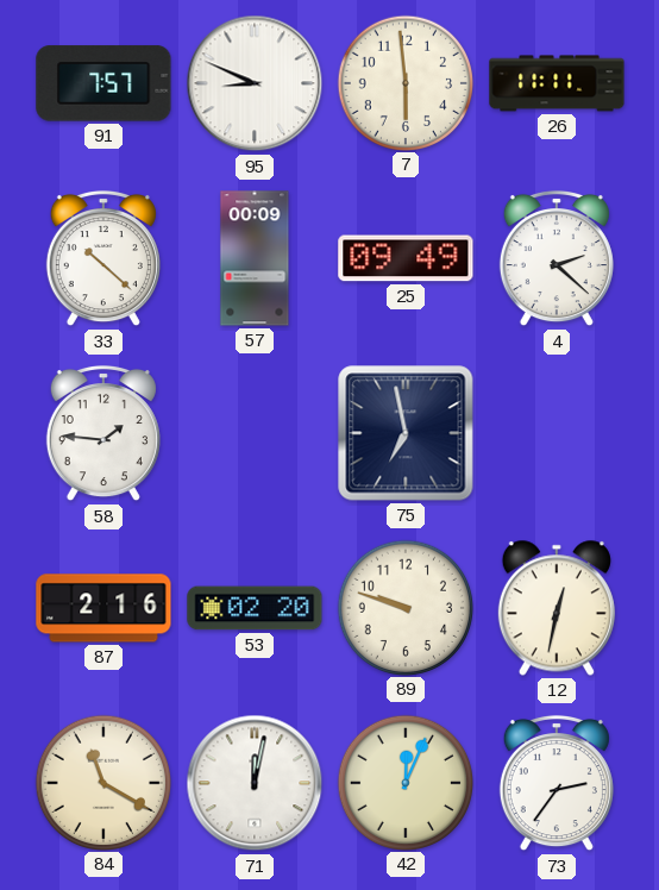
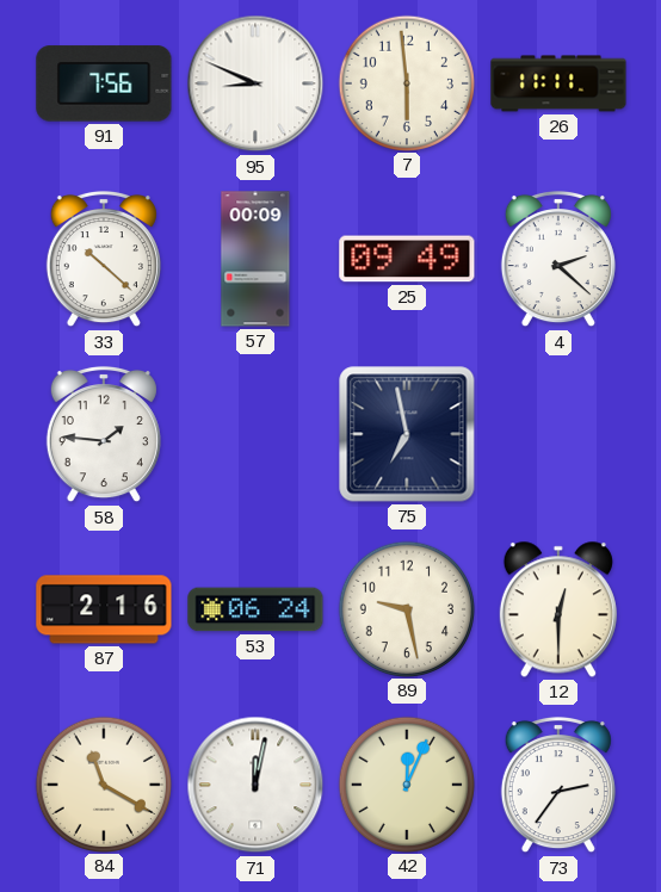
91: 7:57 -> 7:56 (104, 83)
53: 02:20 -> 06:24 (255, 609)
89: 9:48 -> 9:28 (406, 608)
12: 12:32 -> 12:30 (558, 609)
